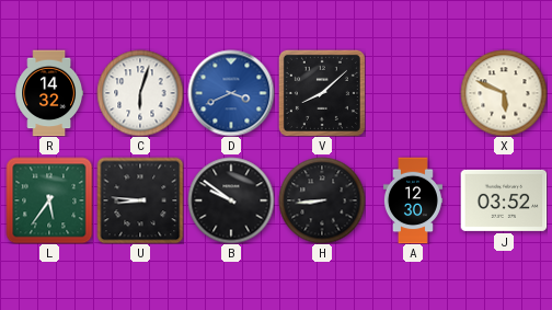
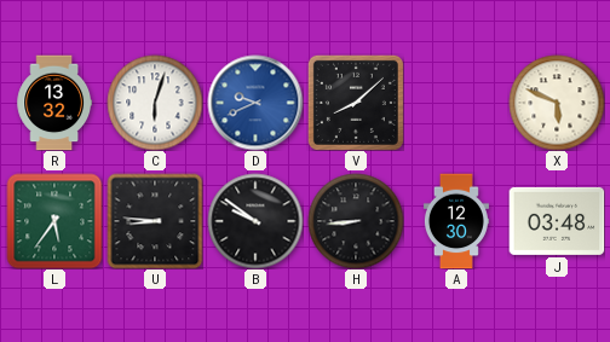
R: 14:32 -> 13:32 (53, 103)
D: 3:41 -> 9:41 (255, 103)
J: 03:52 -> 03:48 (557, 221)
